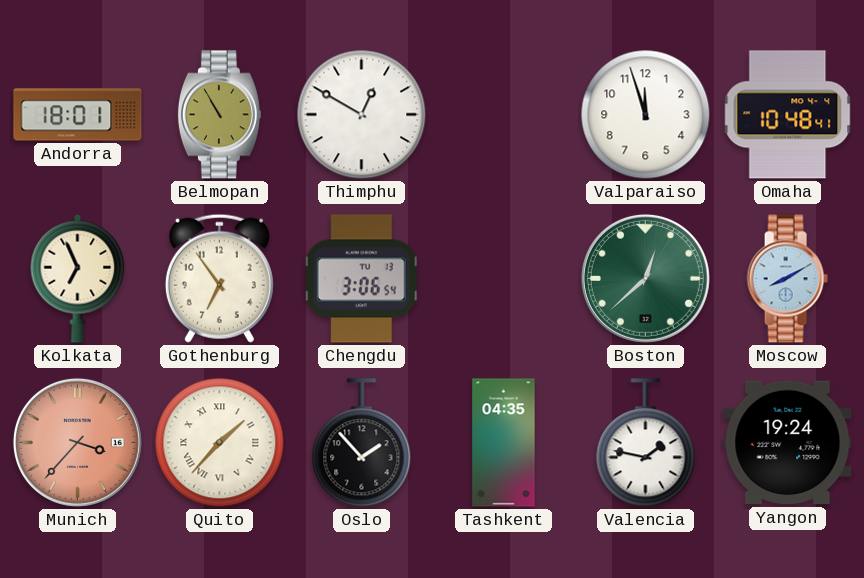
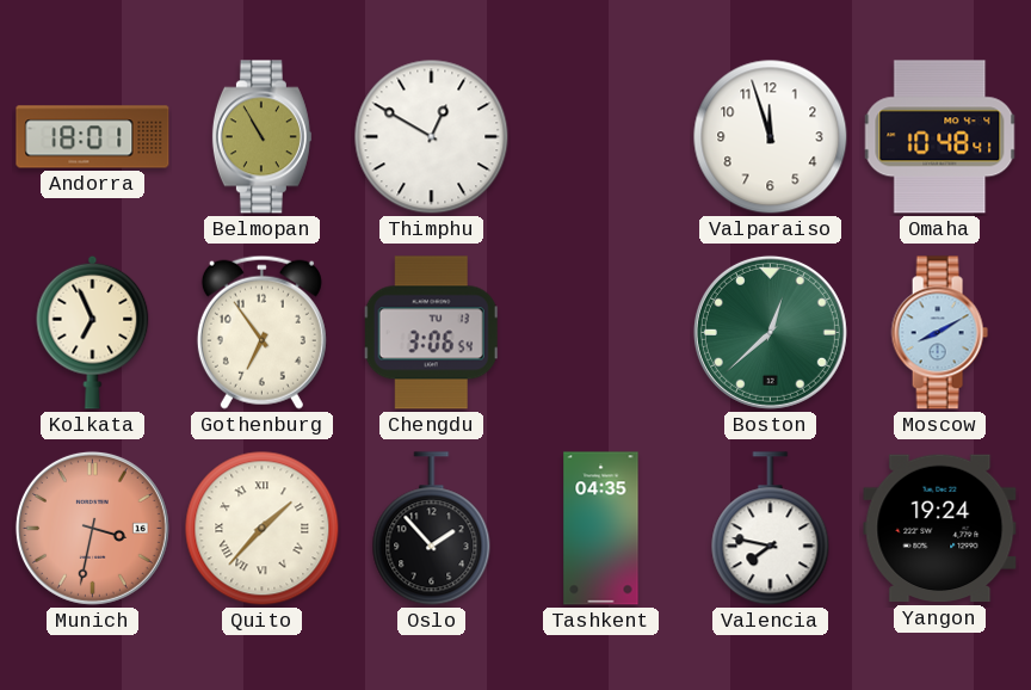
Munich: 3:37 -> 3:32 (92, 528)
Valencia: 1:47 -> 7:47 (771, 529)
